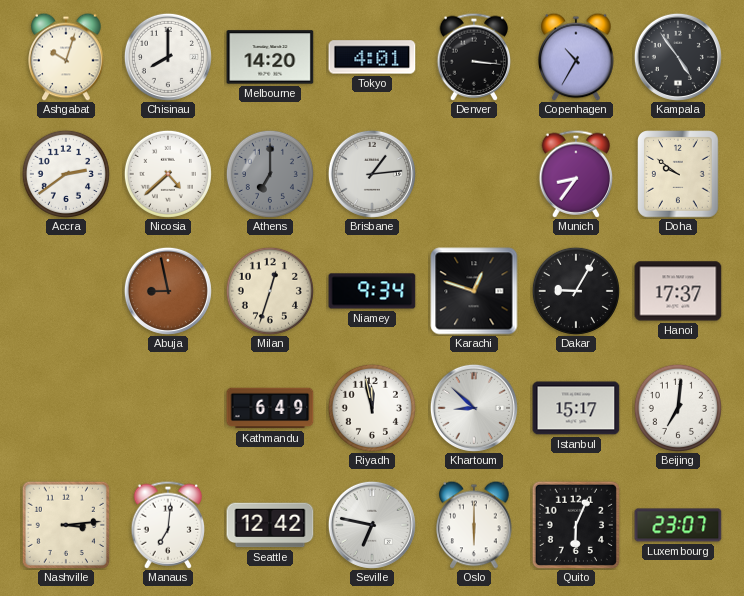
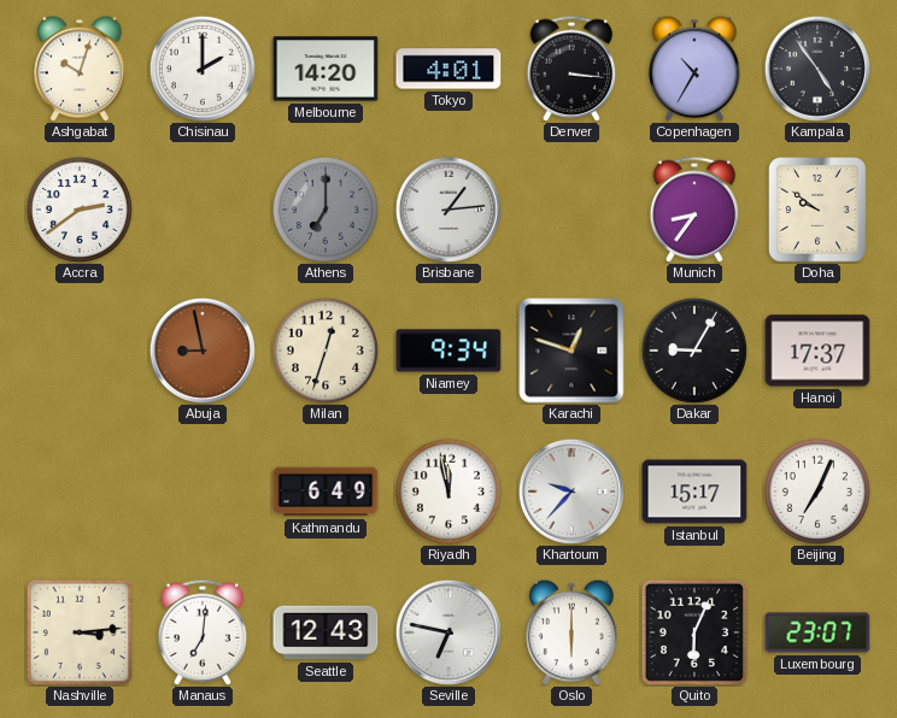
Chisinau: 8:00 -> 2:00 (203, 69)
Nicosia: 4:38 -> none (168, 174)
Khartoum: 8:52 -> 9:37 (571, 492)
Beijing: 7:01 -> 7:04 (817, 492)
Seattle: 12:42 -> 12:43 (326, 632)
